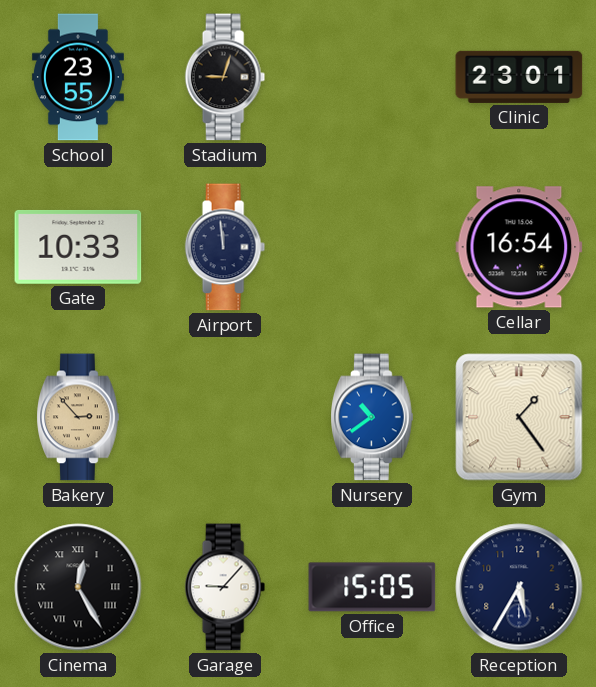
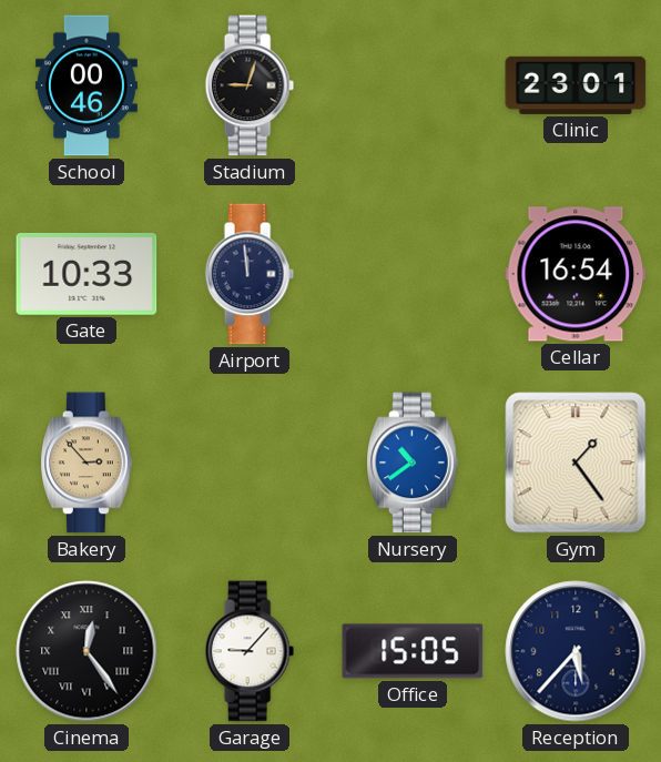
School: 23:55 -> 00:46 (87, 85)
Cinema: 12:25 -> 12:24 (87, 651)
Reception: 5:35 -> 5:37 (576, 651)
